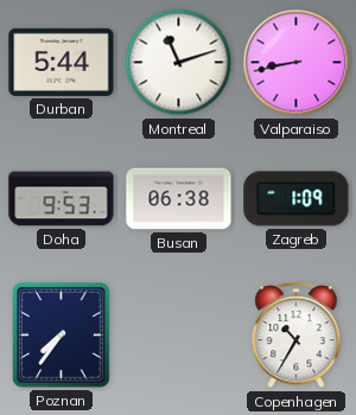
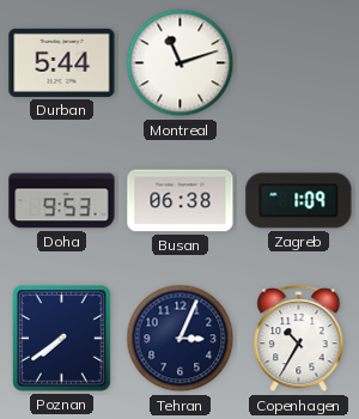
Valparaiso: 8:43 -> none (297, 63)
Poznan: 7:36 -> 7:39 (62, 339)
Tehran: none -> 3:04 (181, 339)
